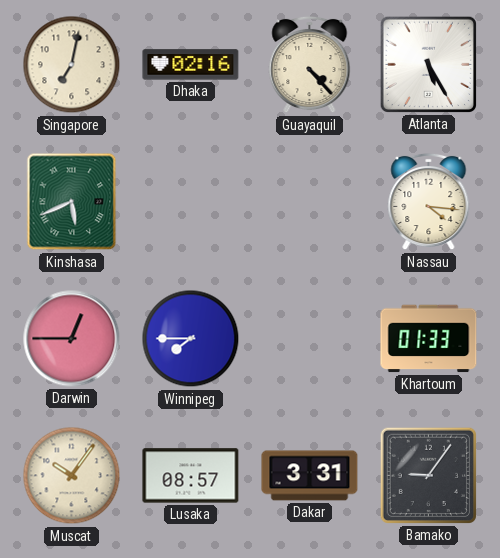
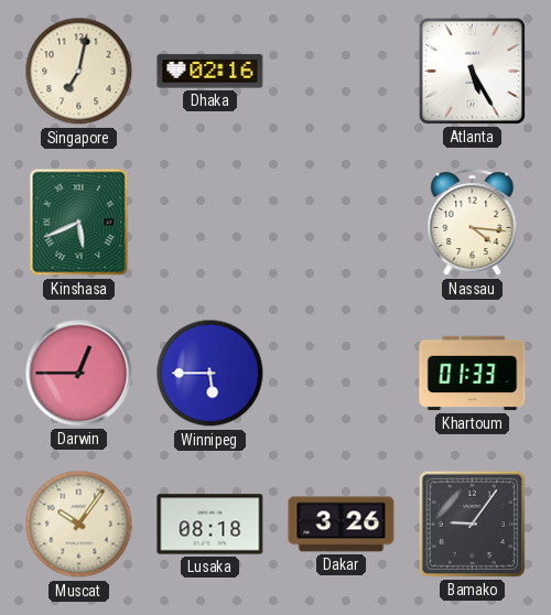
Guayaquil: 4:23 -> none (310, 65)
Winnipeg: 7:45 -> 5:45 (210, 374)
Lusaka: 08:57 -> 08:18 (210, 525)
Dakar: 3:31 -> 3:26 (342, 525)
